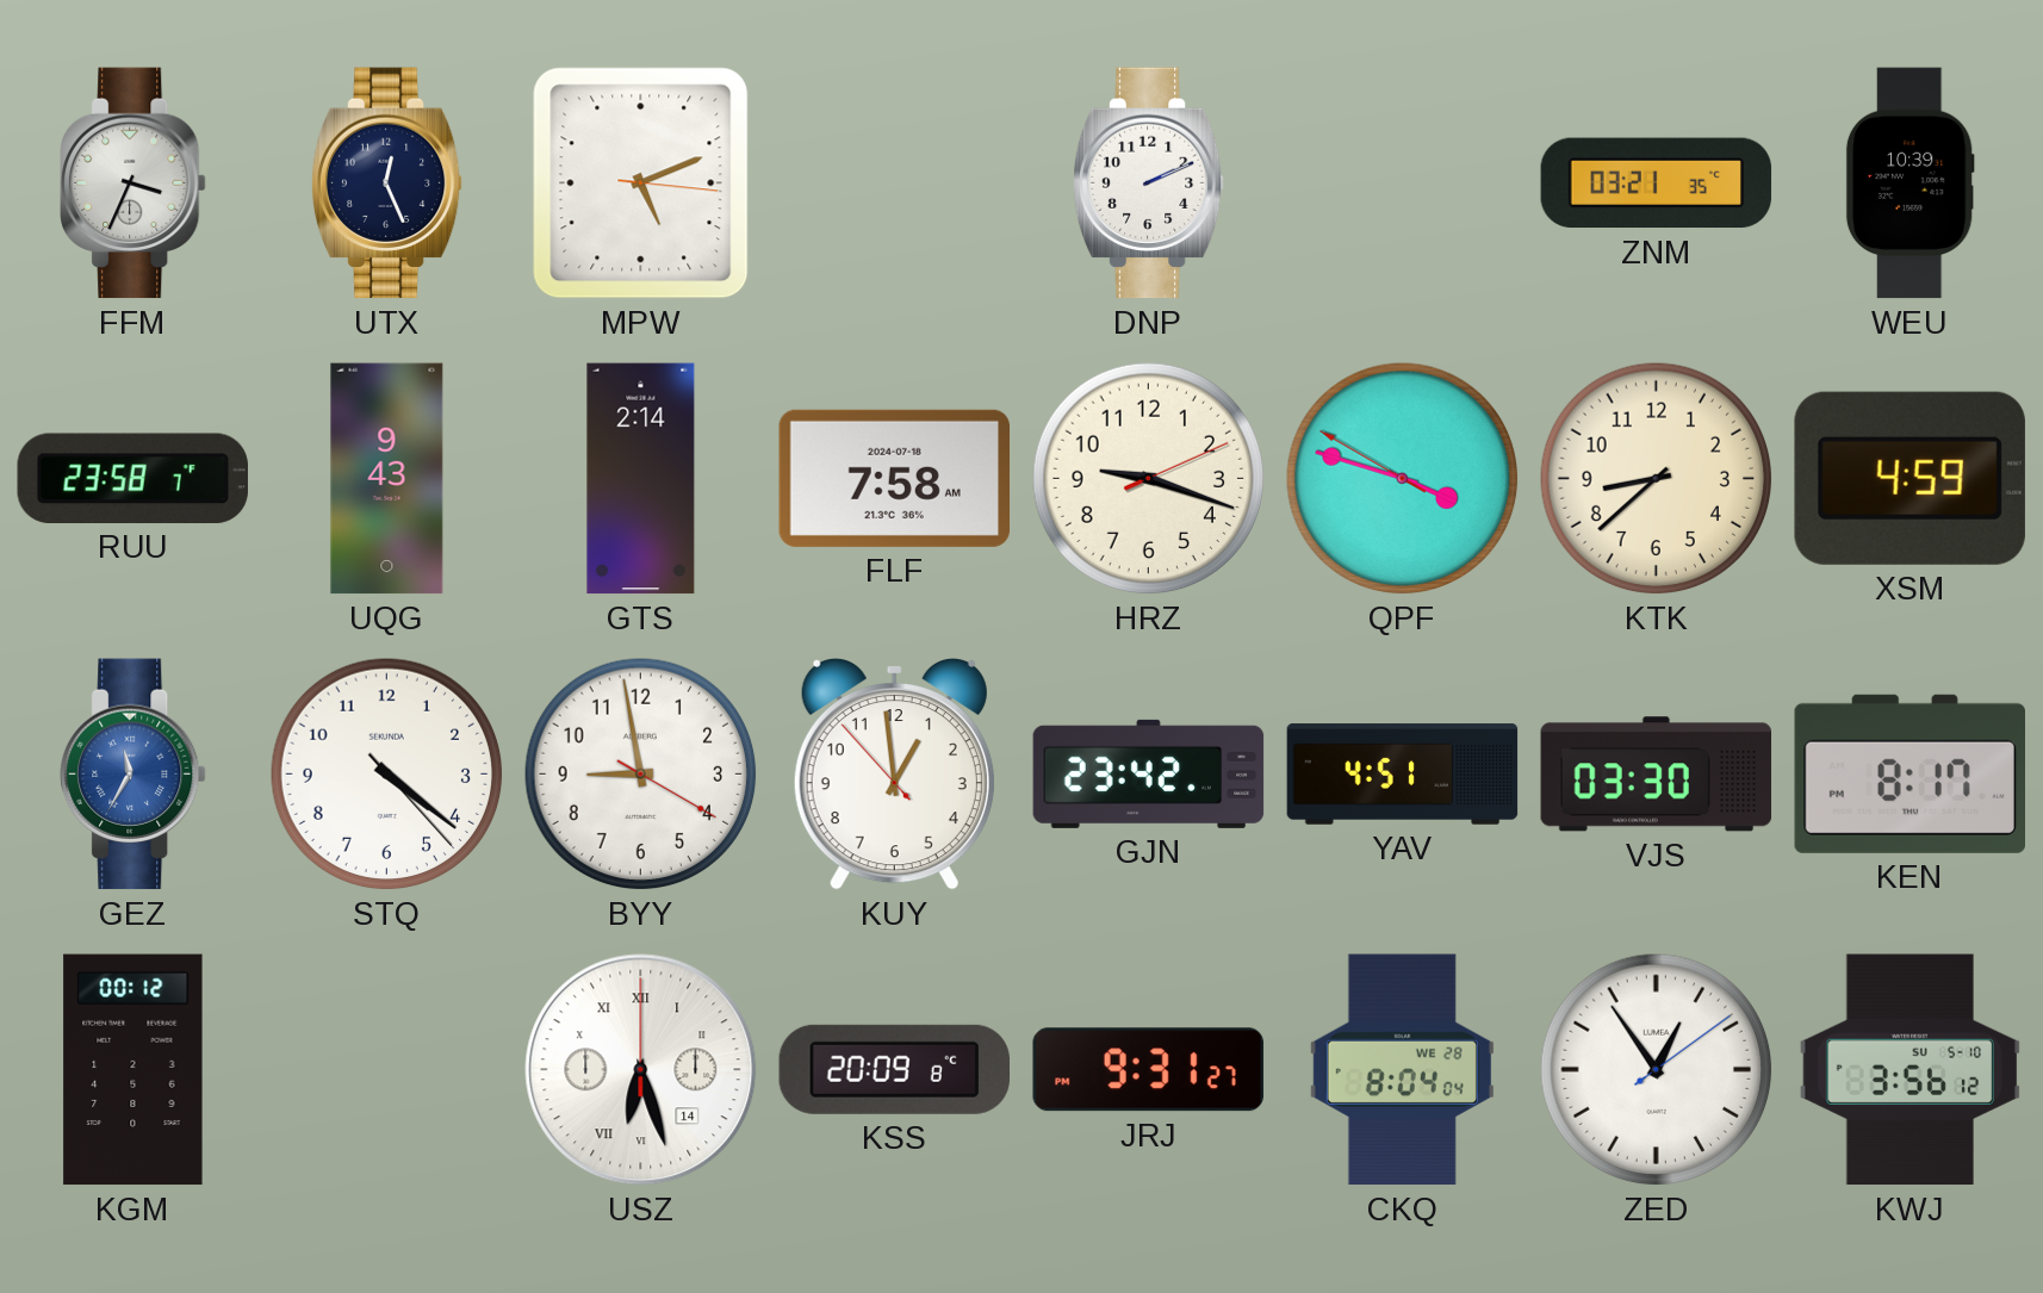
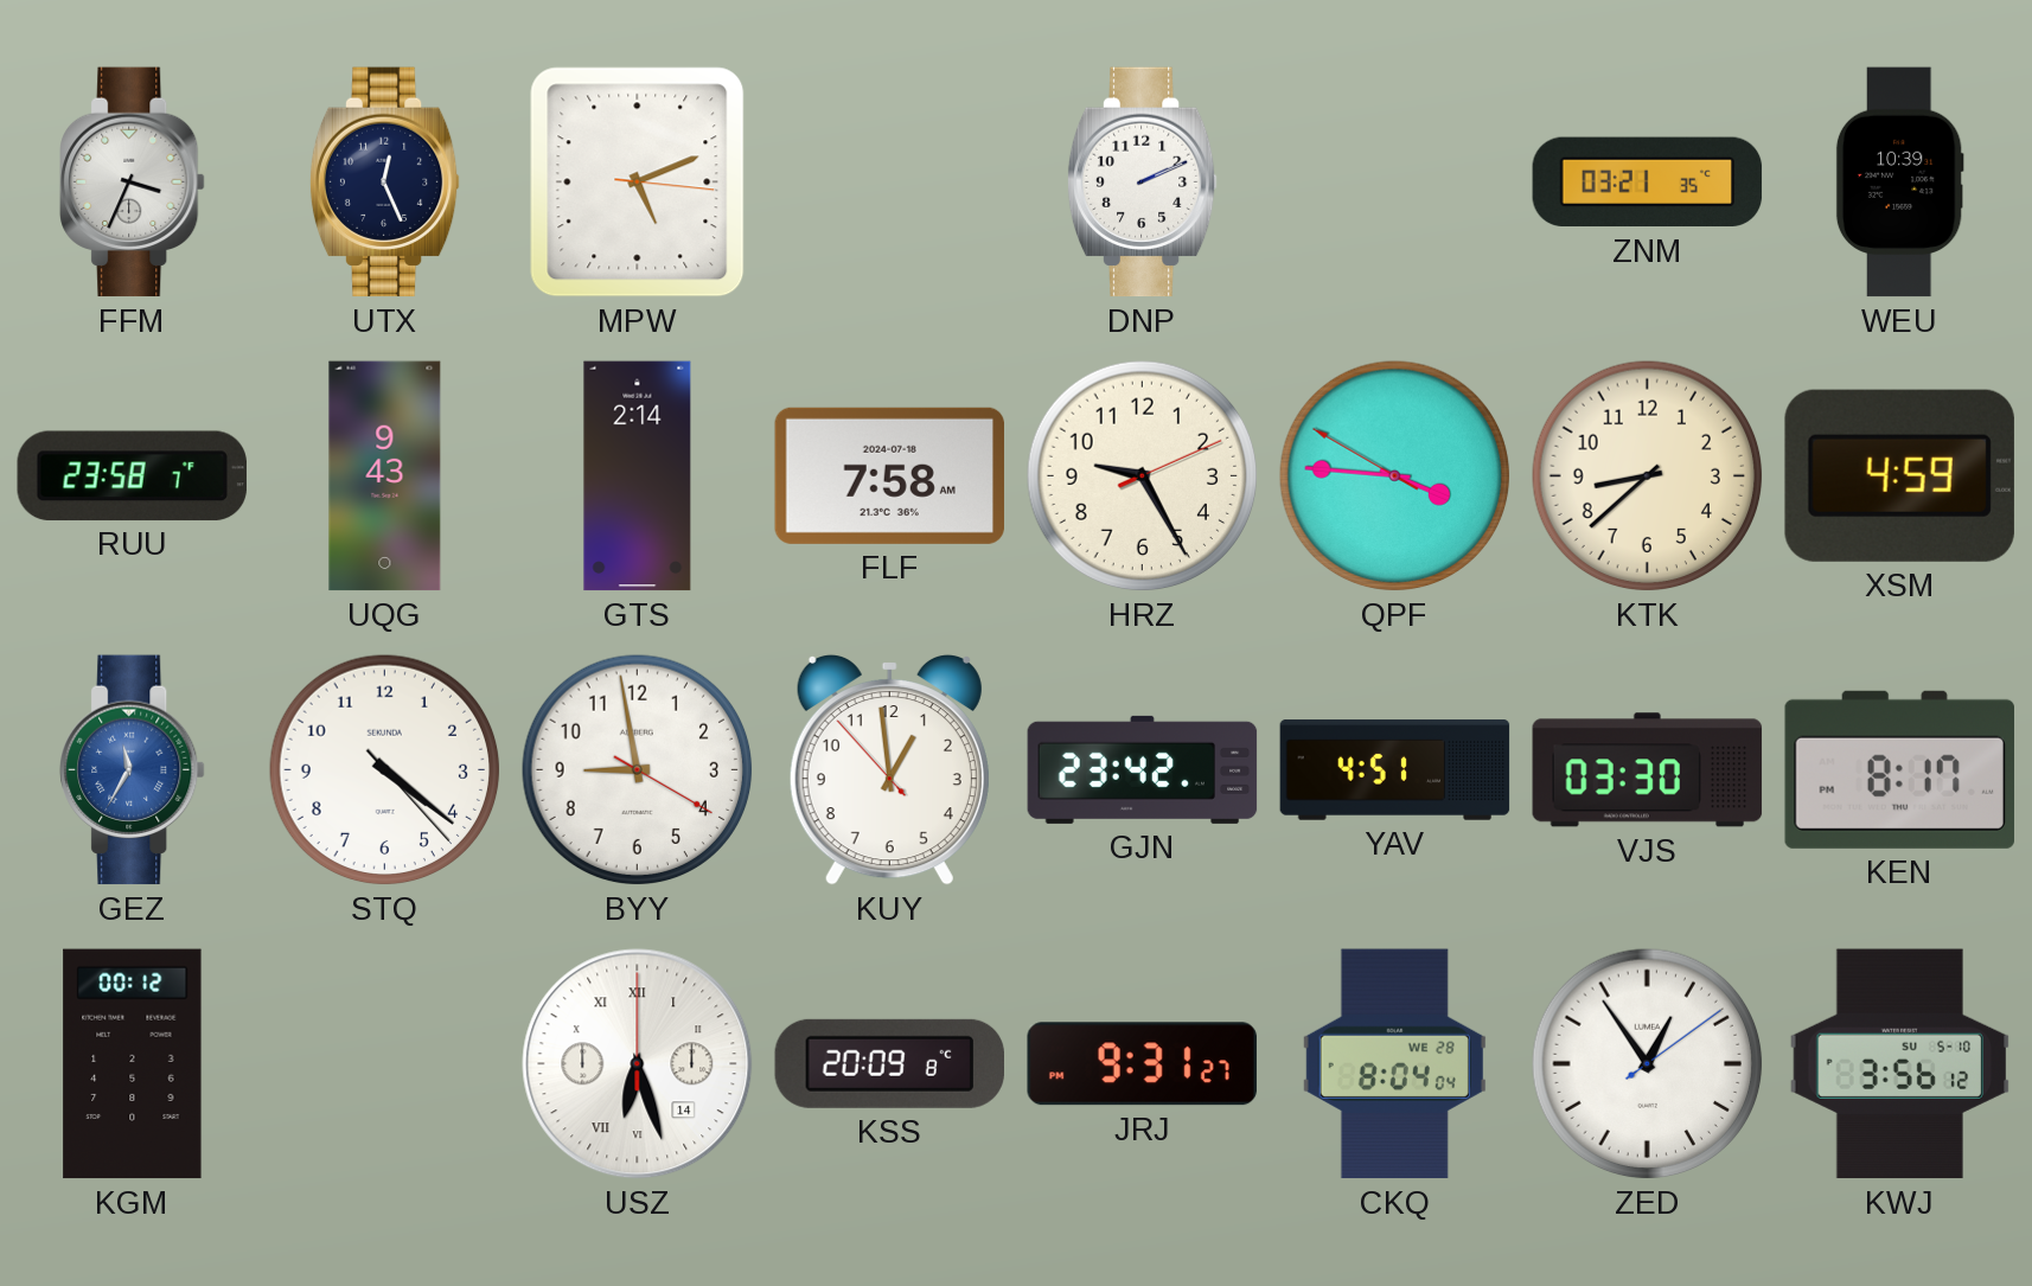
HRZ: 9:18 -> 9:25 (1143, 476)
QPF: 3:47 -> 3:45 (1395, 476)
